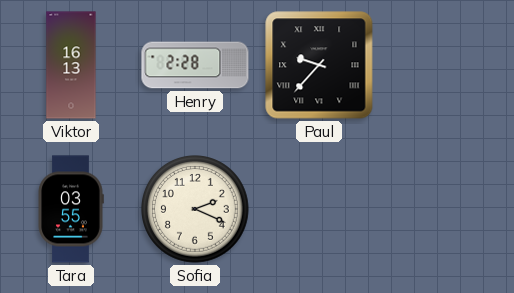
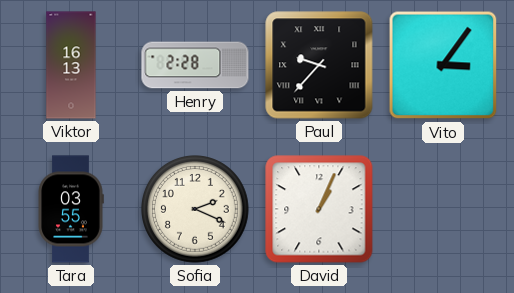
Vito: none -> 3:06 (443, 65)
David: none -> 1:04 (319, 209)
